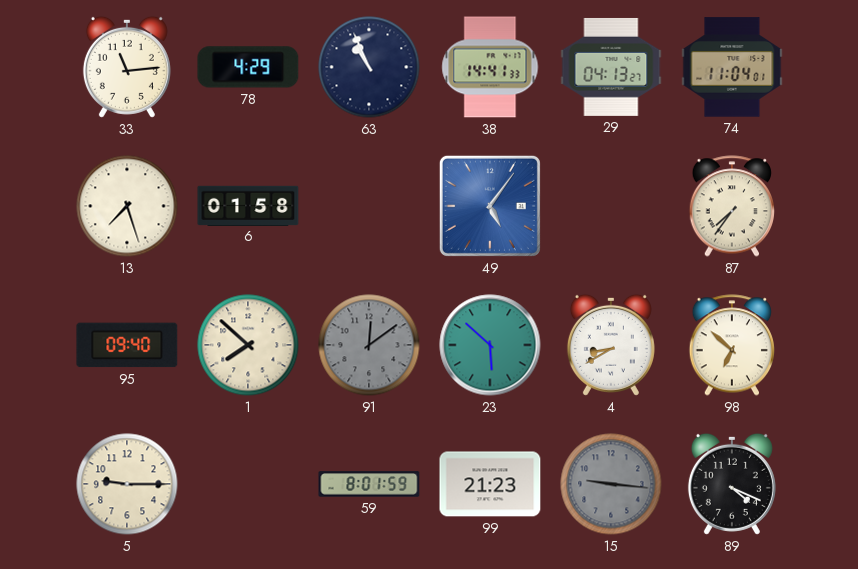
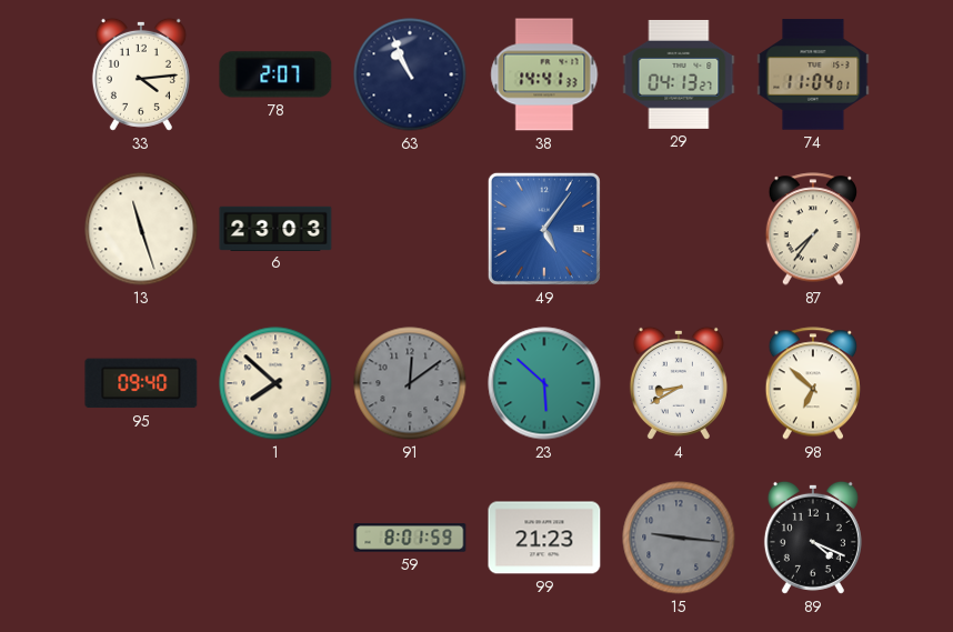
33: 11:14 -> 4:14 (141, 74)
78: 4:29 -> 2:07 (275, 74)
13: 7:27 -> 11:27 (141, 229)
6: 01:58 -> 23:03 (275, 228)
5: 9:15 -> none (127, 484)
